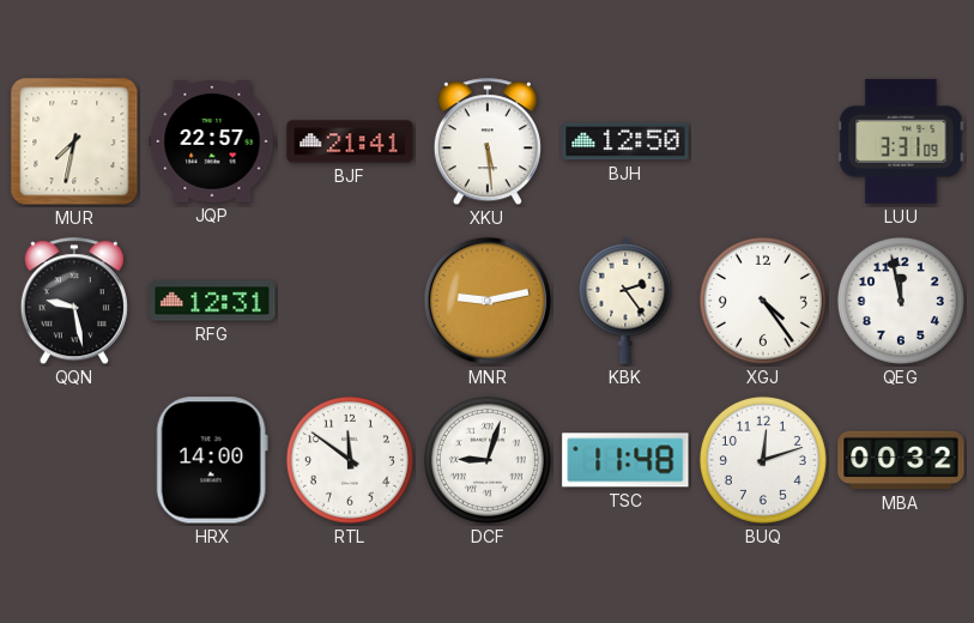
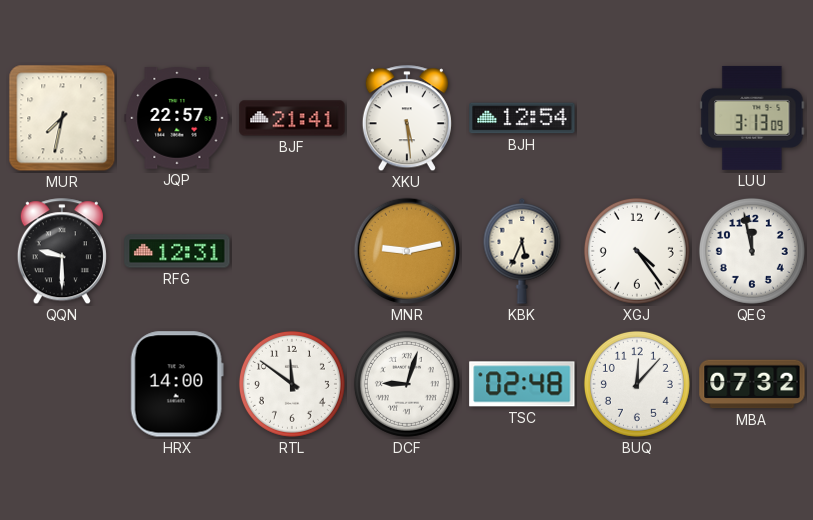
BJH: 12:50 -> 12:54 (522, 118)
LUU: 3:31 -> 3:13 (752, 118)
QQN: 9:28 -> 9:30 (62, 252)
KBK: 2:24 -> 5:34 (522, 251)
TSC: 11:48 -> 02:48 (522, 384)
BUQ: 12:12 -> 12:07 (637, 384)
MBA: 00:32 -> 07:32 (752, 384)
